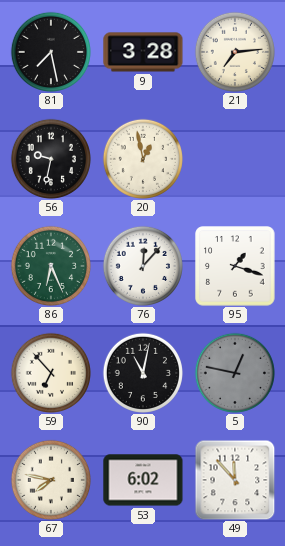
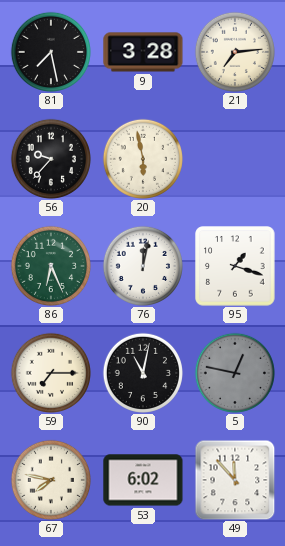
56: 9:32 -> 9:37 (51, 159)
20: 12:58 -> 5:58 (143, 159)
76: 12:07 -> 12:02 (143, 266)
59: 6:53 -> 7:15 (51, 373)
